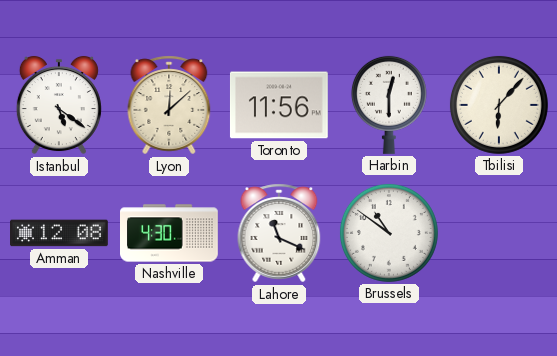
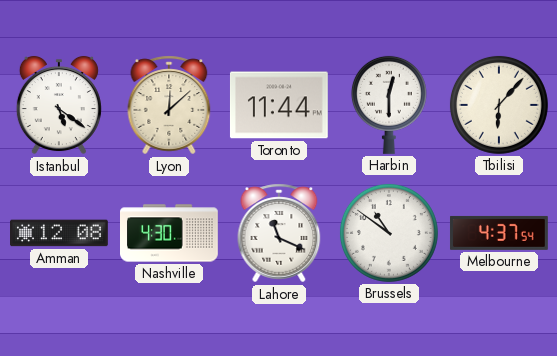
Toronto: 11:56 -> 11:44 (279, 105)
Melbourne: none -> 4:37 (499, 233)
